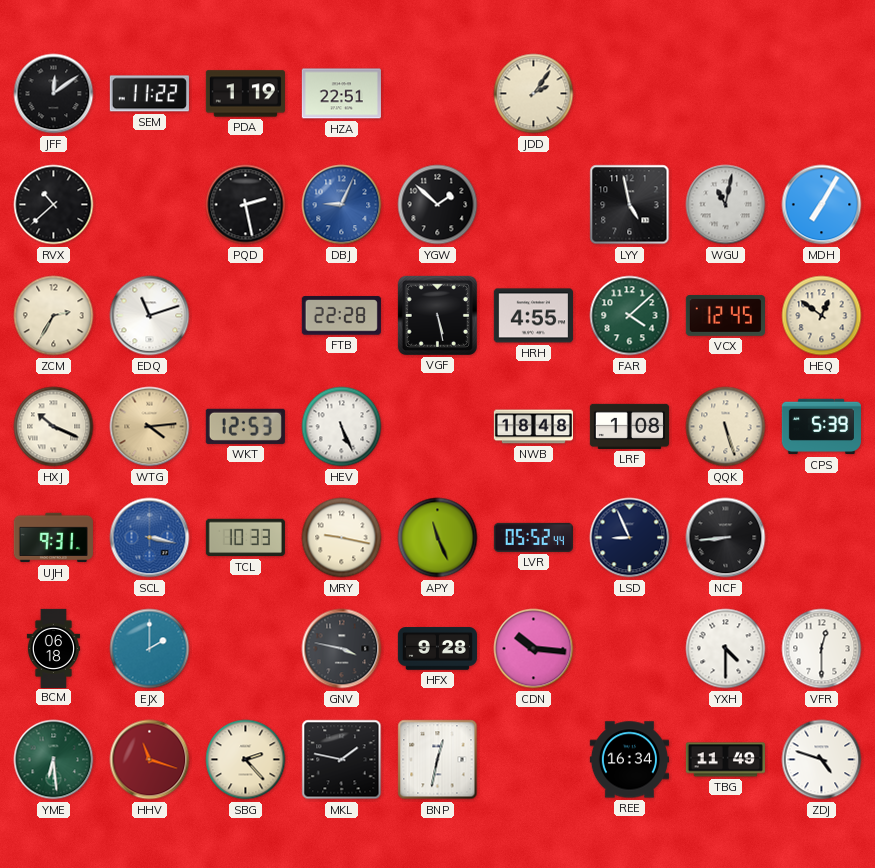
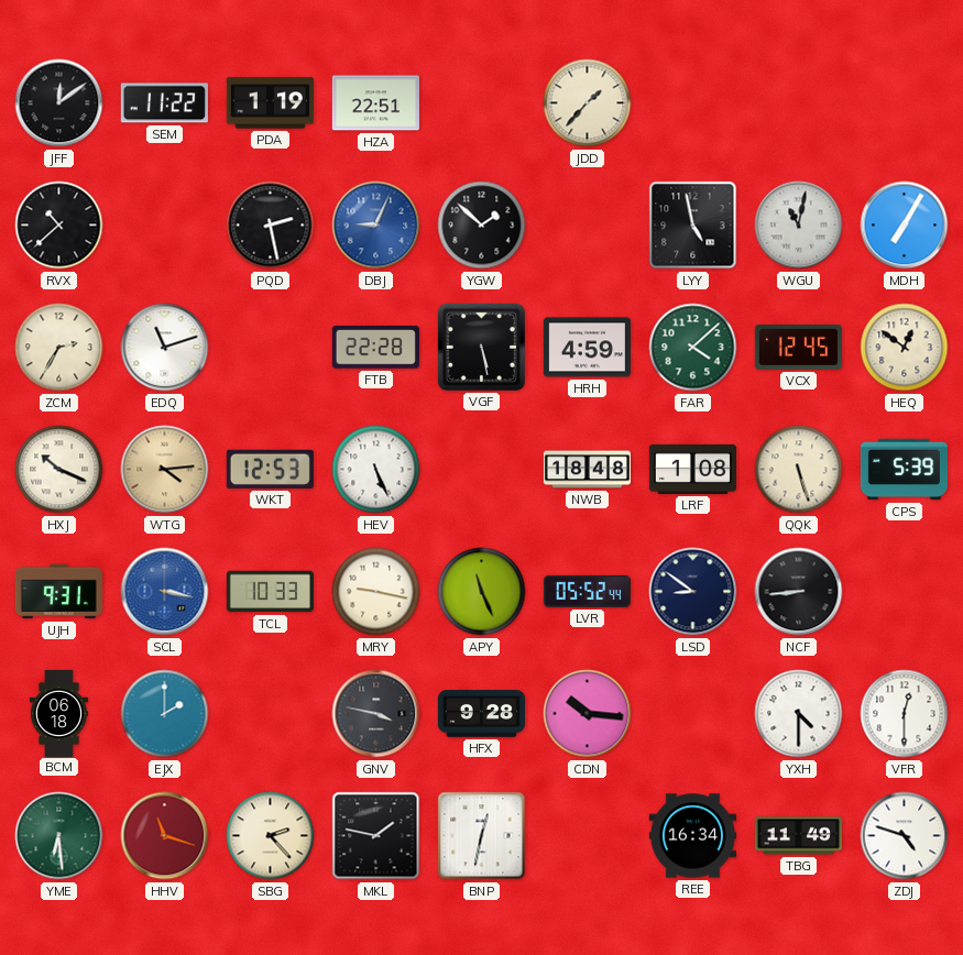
JDD: 2:06 -> 1:37 (588, 103)
HRH: 4:55 -> 4:59 (587, 348)
LSD: 8:56 -> 8:51 (693, 592)
